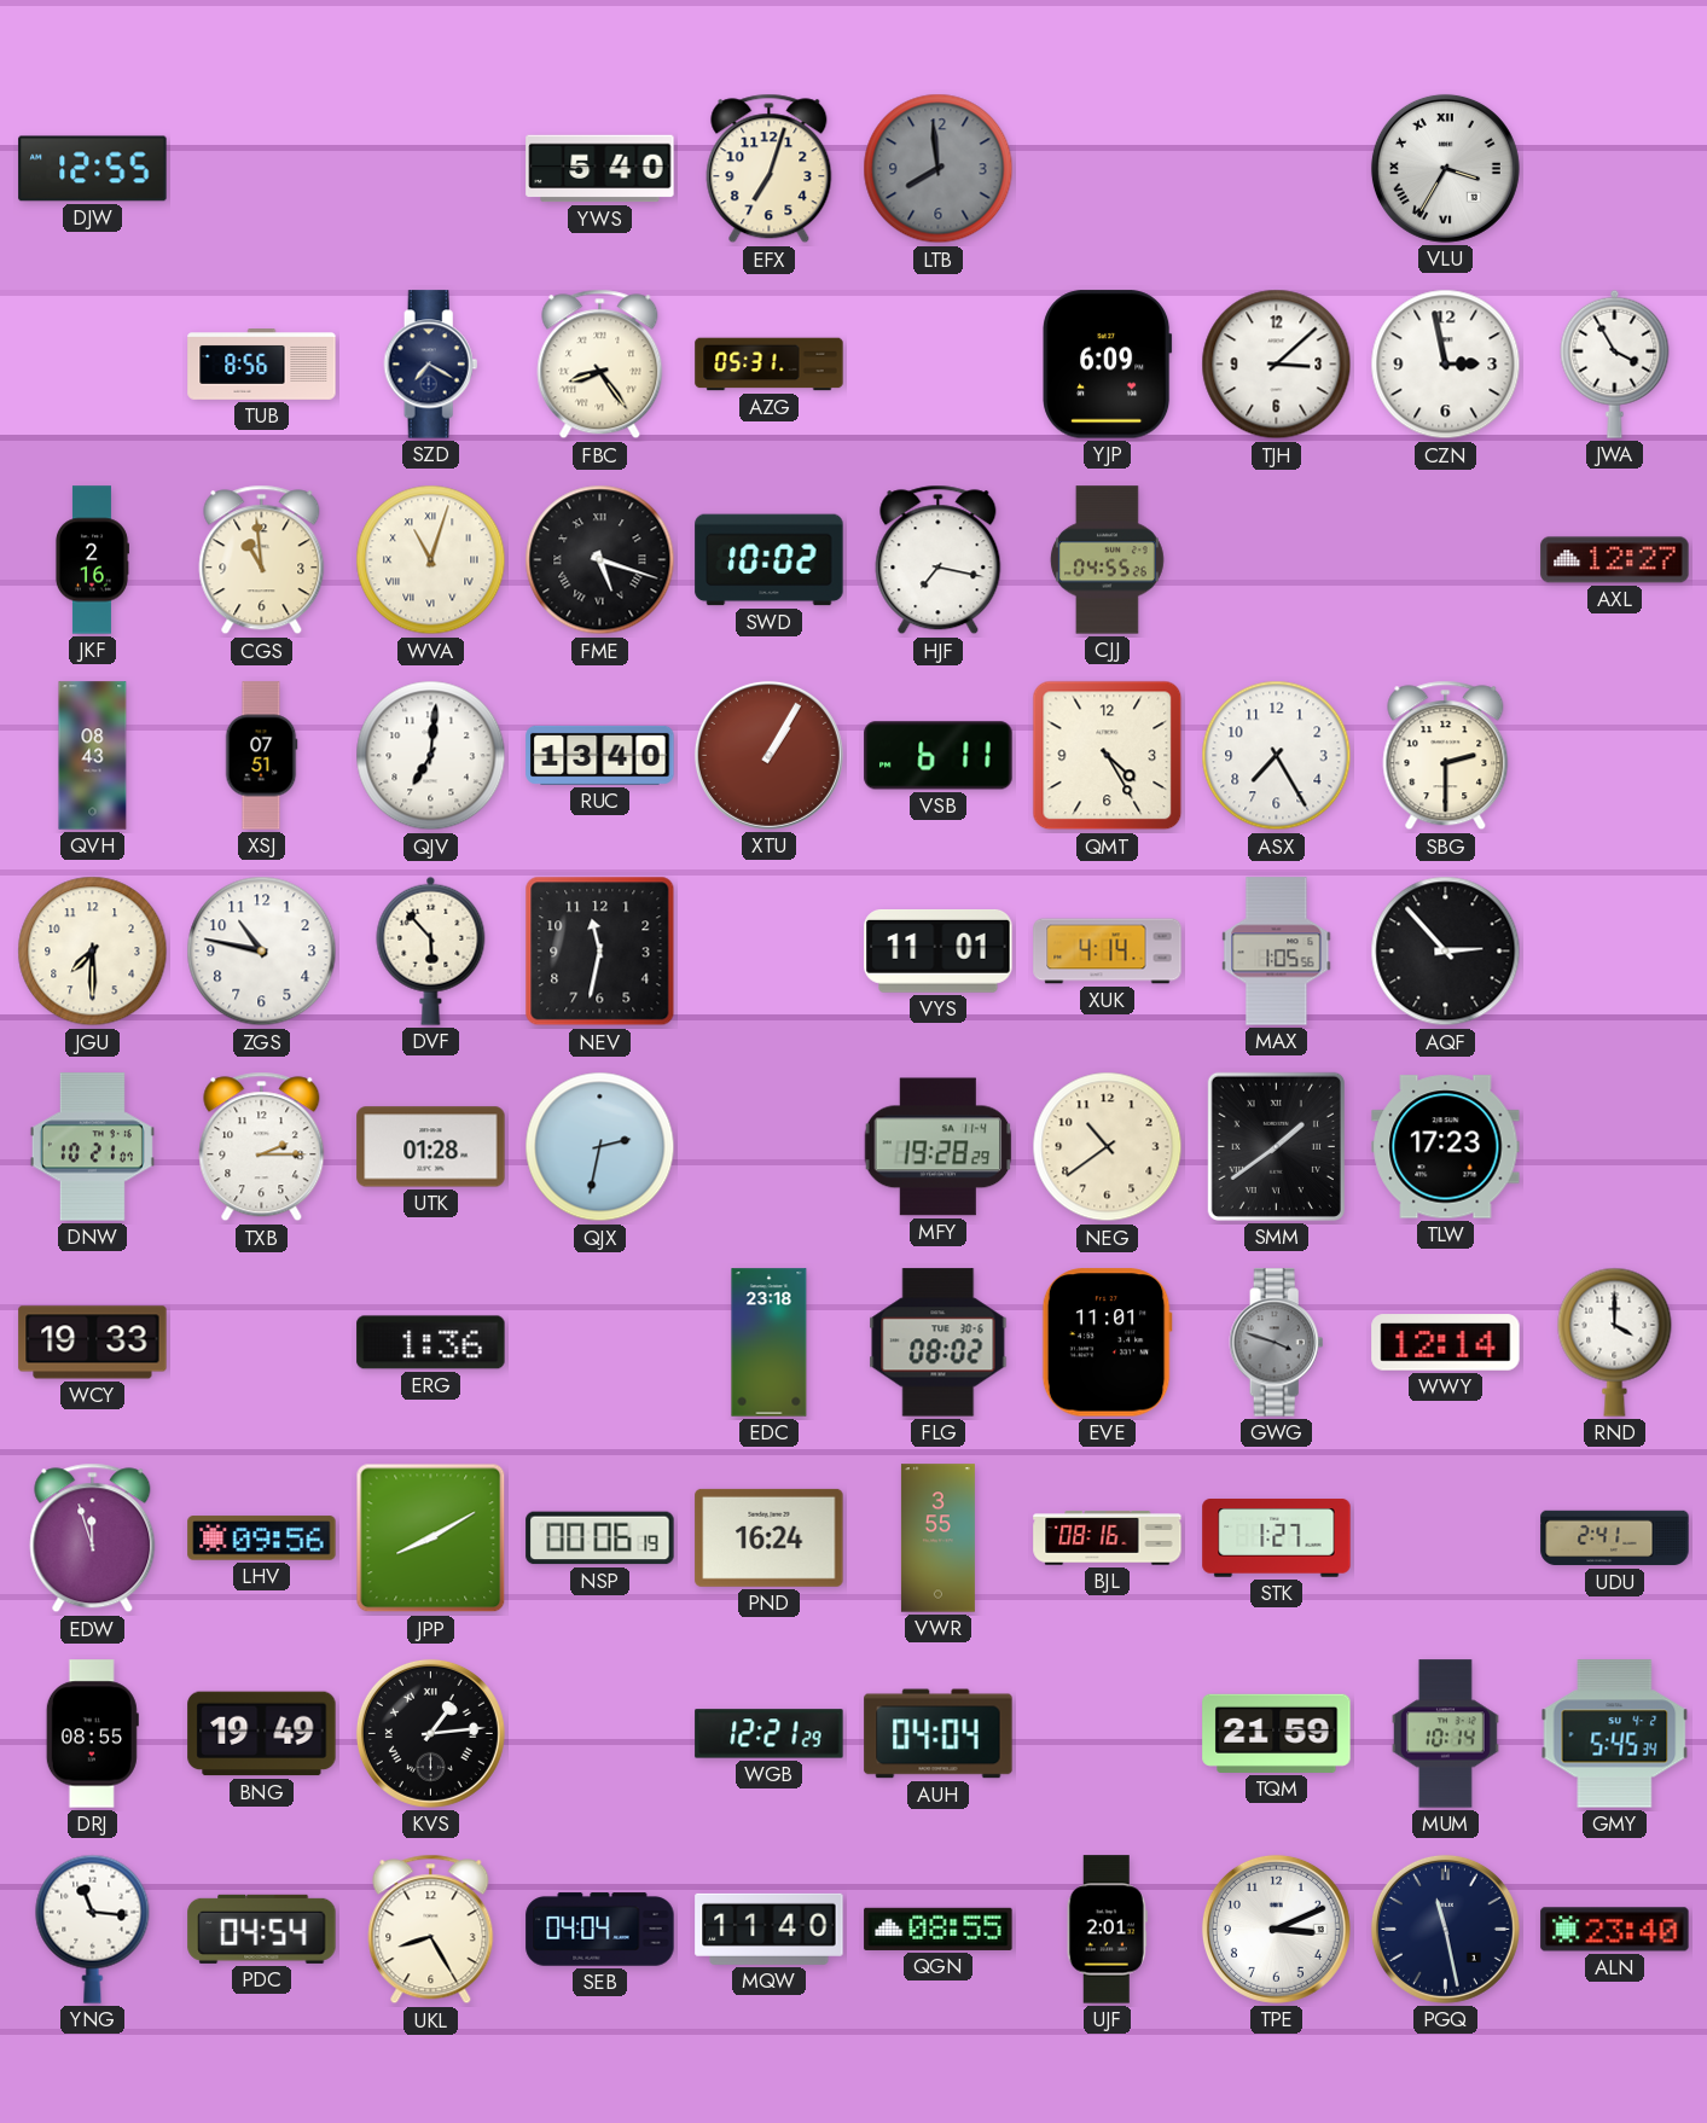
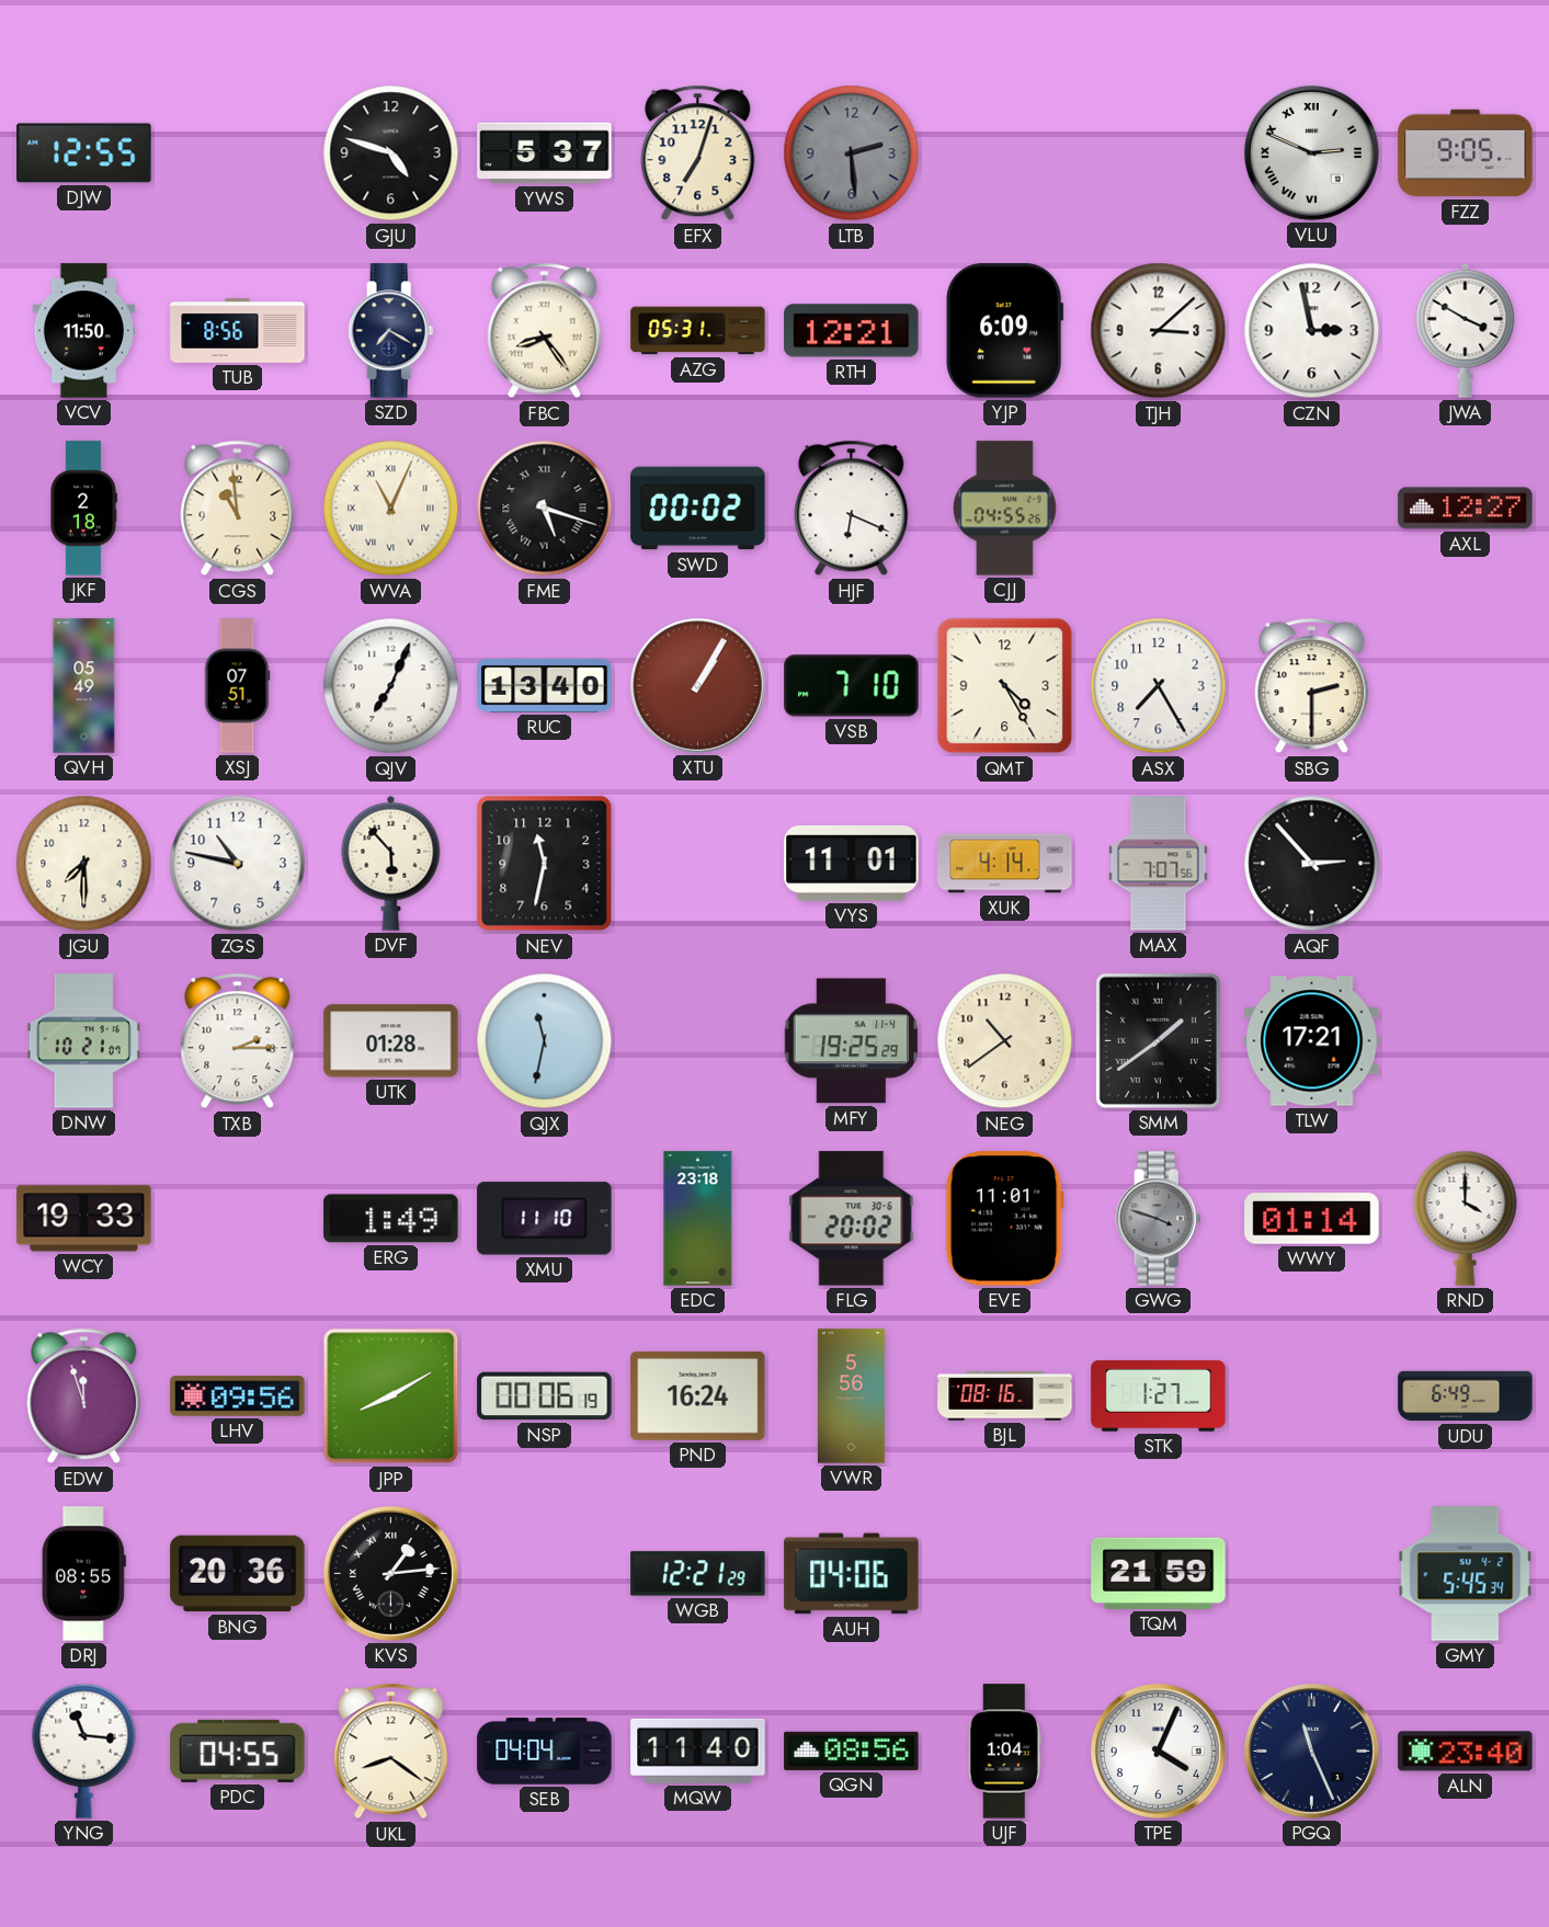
GJU: none -> 4:48 (391, 153)
YWS: 5:40 -> 5:37 (545, 153)
LTB: 7:59 -> 2:29 (852, 153)
VLU: 3:35 -> 2:49 (1311, 152)
FZZ: none -> 9:05 (1466, 153)
VCV: none -> 11:50 (84, 331)
RTH: none -> 12:21 (852, 331)
JWA: 3:55 -> 3:50 (1466, 330)
JKF: 2:16 -> 2:18 (83, 509)
WVA: 11:03 -> 11:04 (391, 509)
SWD: 10:02 -> 00:02 (698, 509)
HJF: 7:17 -> 6:19 (852, 509)
QVH: 08:43 -> 05:49 (84, 686)
QJV: 7:01 -> 7:04 (391, 686)
VSB: 6:11 -> 7:10 (852, 686)
MAX: 1:05 -> 7:07 (1159, 864)
QJX: 2:32 -> 11:32 (545, 1041)
MFY: 19:28 -> 19:25 (852, 1041)
TLW: 17:23 -> 17:21 (1312, 1041)
ERG: 1:36 -> 1:49 (391, 1219)
XMU: none -> 11:10 (545, 1219)
FLG: 08:02 -> 20:02 (852, 1219)
WWY: 12:14 -> 01:14 (1312, 1219)
VWR: 3:55 -> 5:56 (851, 1396)
UDU: 2:41 -> 6:49 (1466, 1396)
BNG: 19:49 -> 20:36 (238, 1574)
AUH: 04:04 -> 04:06 (852, 1574)
MUM: 10:14 -> none (1445, 1734)
PDC: 04:54 -> 04:55 (238, 1751)
UKL: 8:25 -> 8:21 (391, 1752)
QGN: 08:55 -> 08:56 (852, 1751)
UJF: 2:01 -> 1:04 (1004, 1752)
TPE: 3:11 -> 4:04 (1158, 1751)
PGQ: 11:28 -> 11:26 (1311, 1751)
